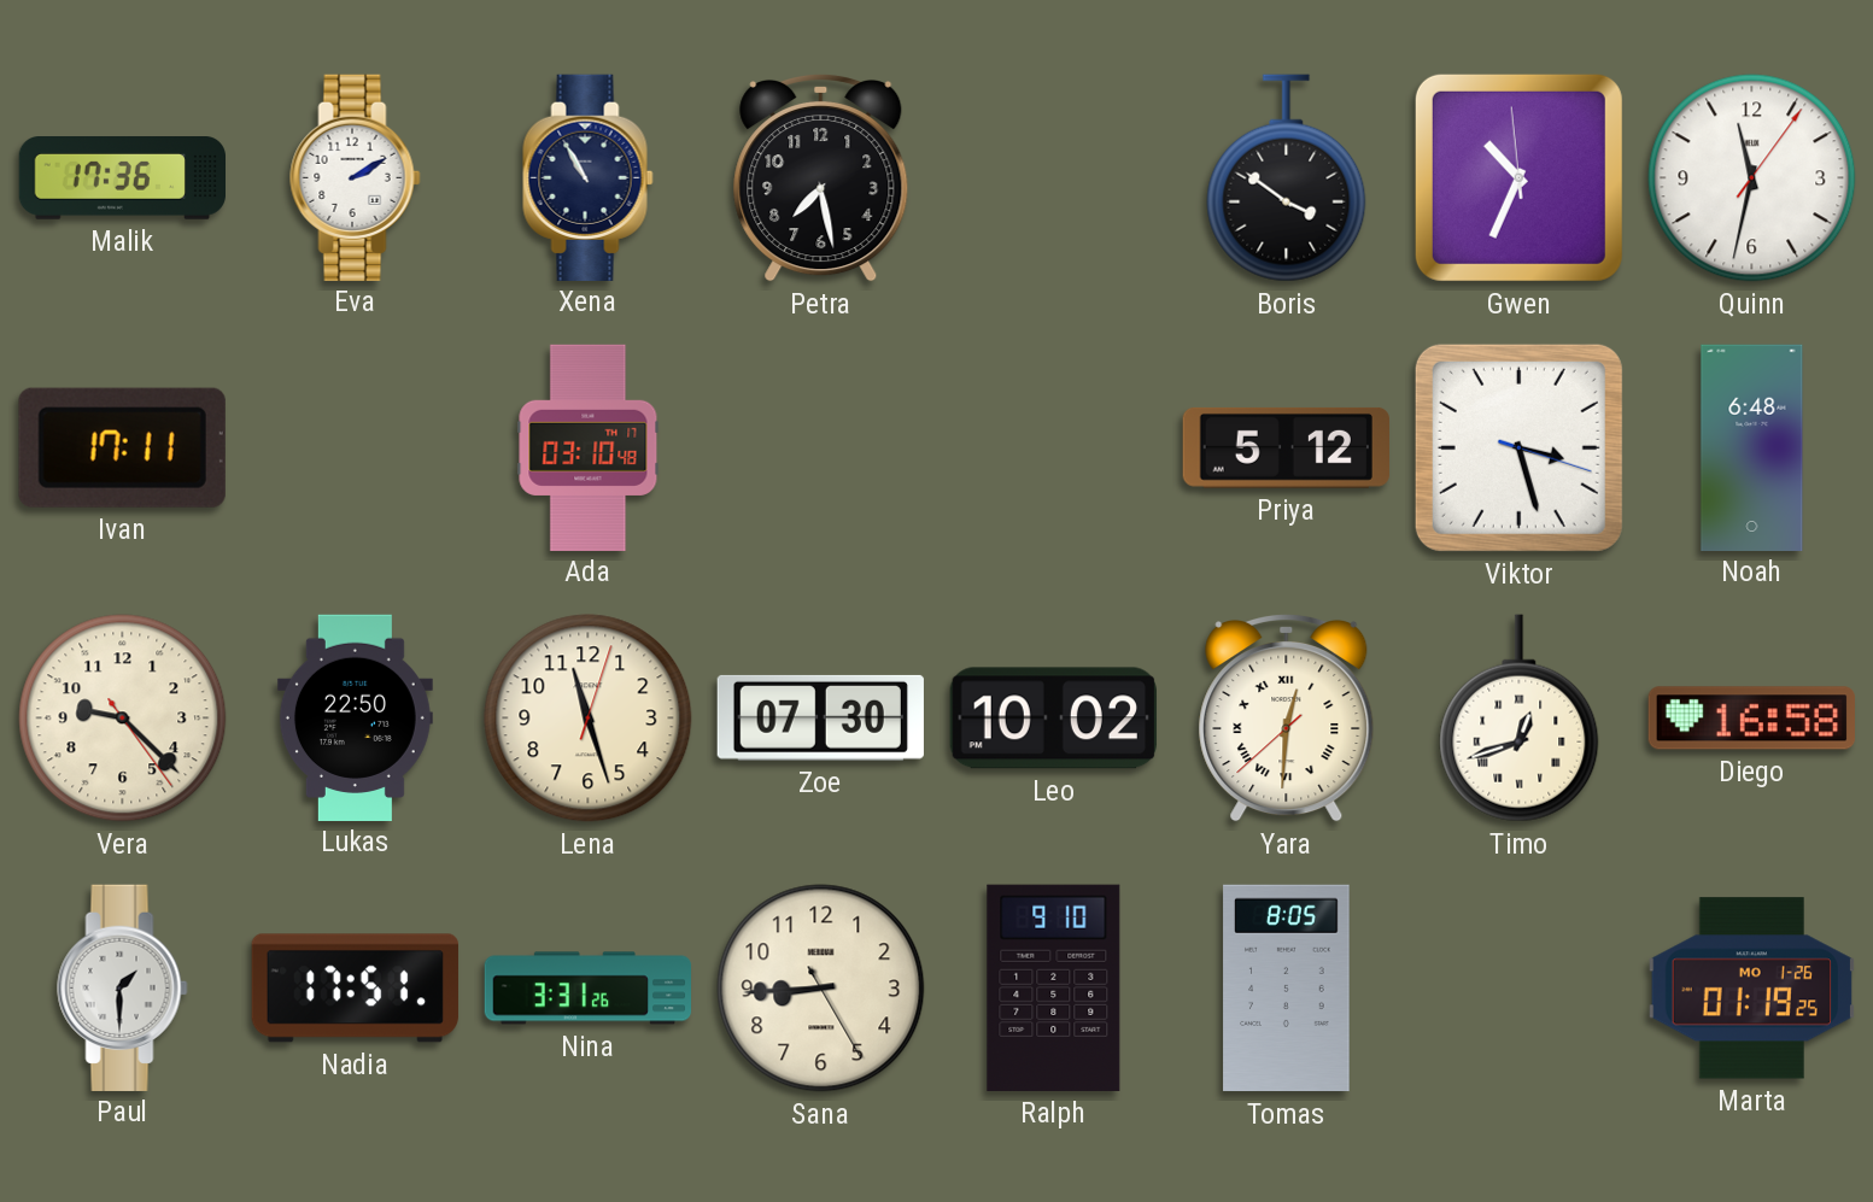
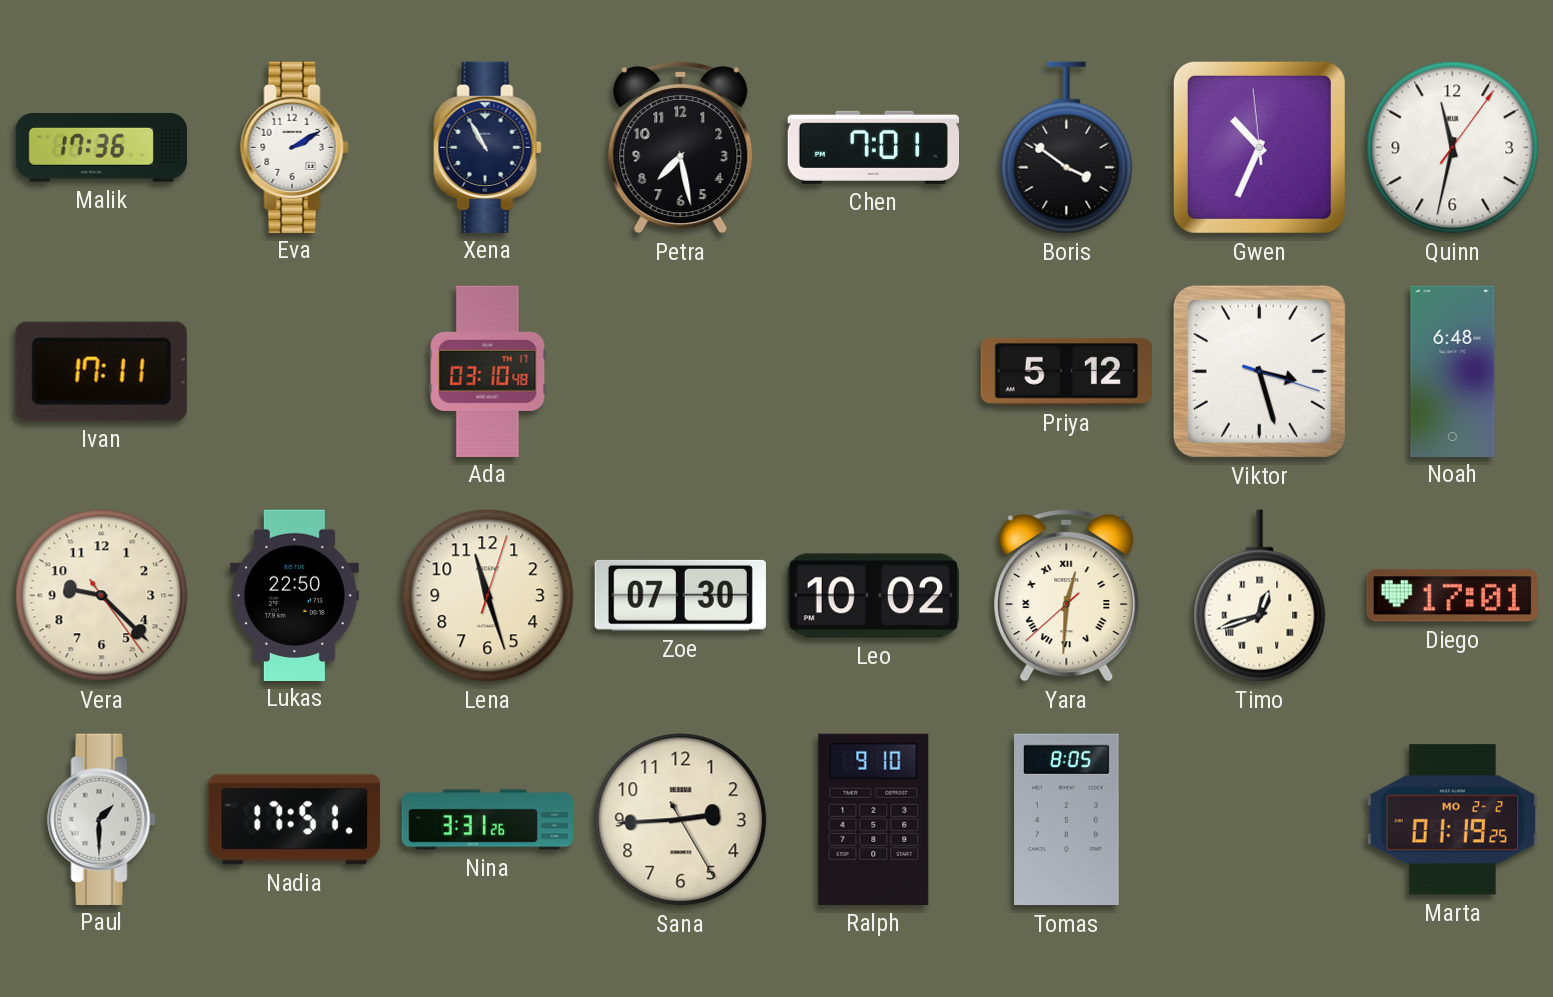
Chen: none -> 7:01 (873, 147)
Diego: 16:58 -> 17:01 (1452, 596)
Sana: 8:44 -> 2:44 (681, 820)
Marta date: MO 1-26 -> MO 2-2 (1452, 820)
